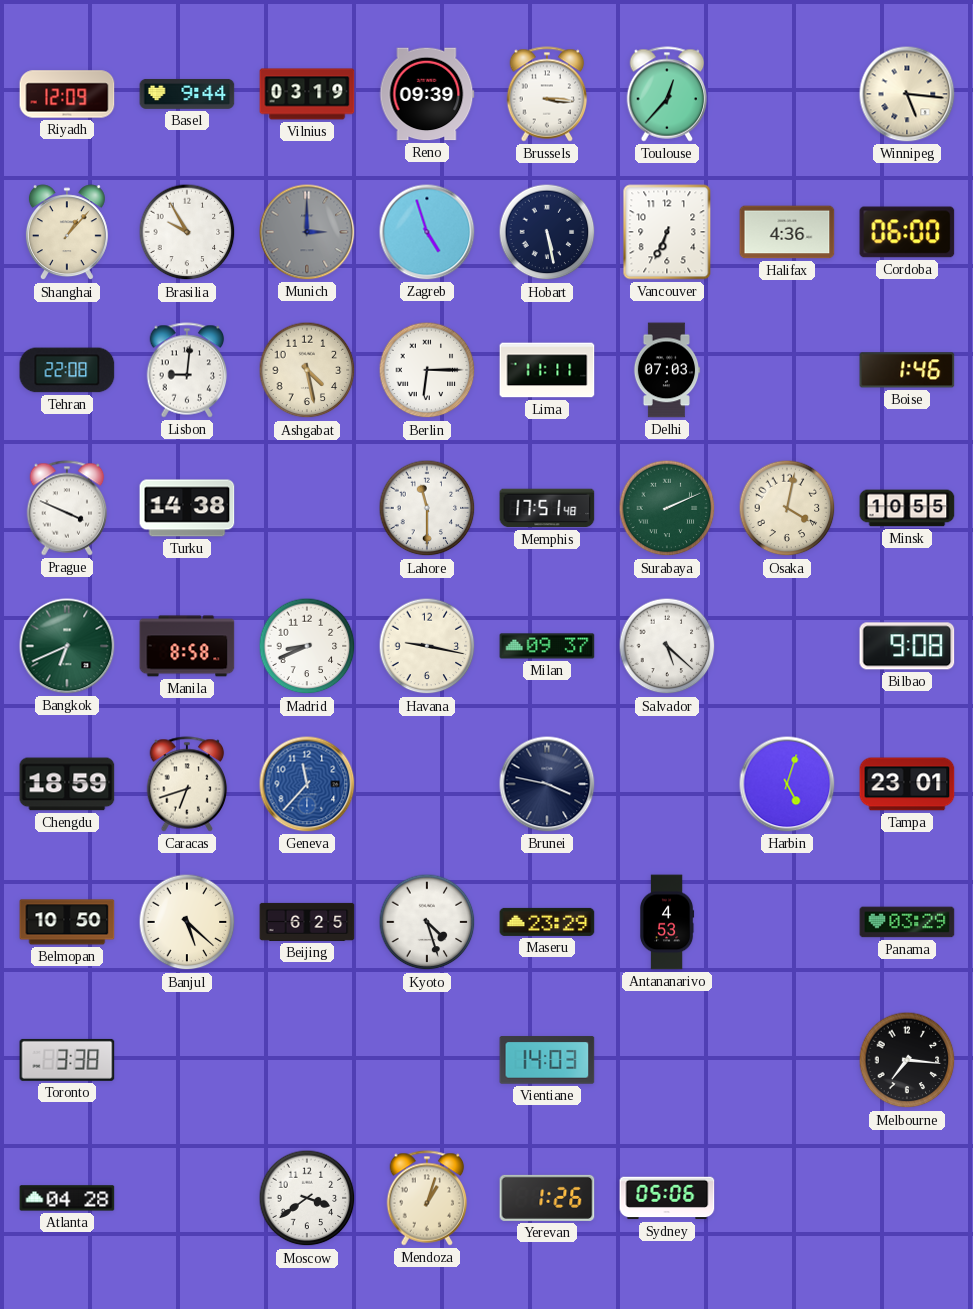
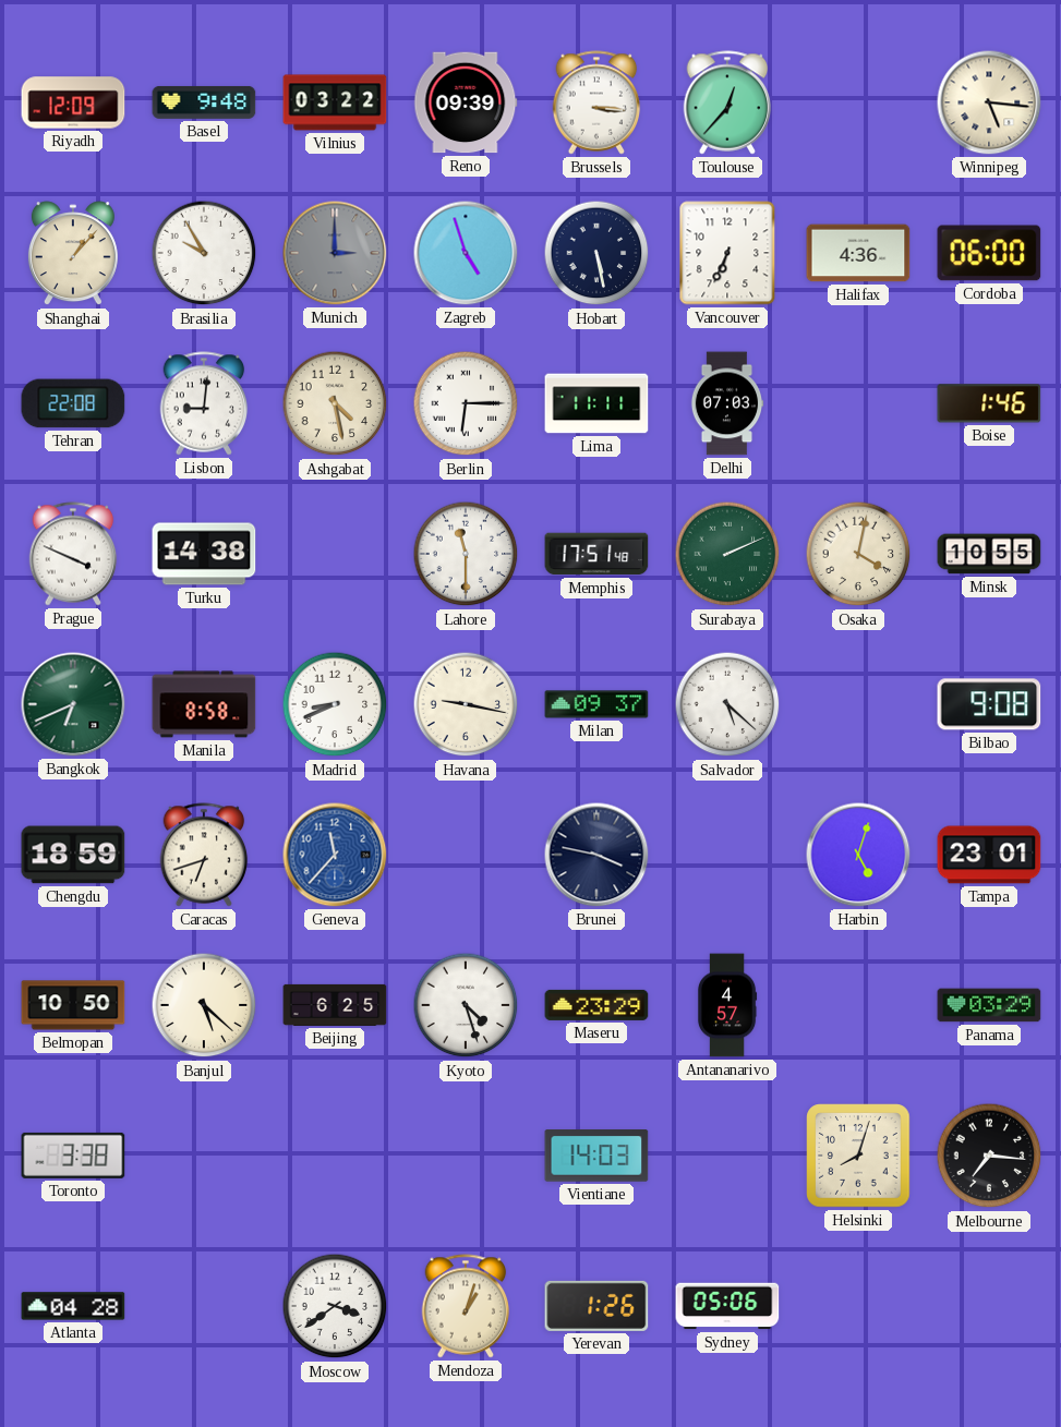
Basel: 9:44 -> 9:48 (204, 102)
Vilnius: 03:19 -> 03:22 (335, 102)
Antananarivo: 4:53 -> 4:57 (727, 1005)
Helsinki: none -> 8:03 (858, 1156)
